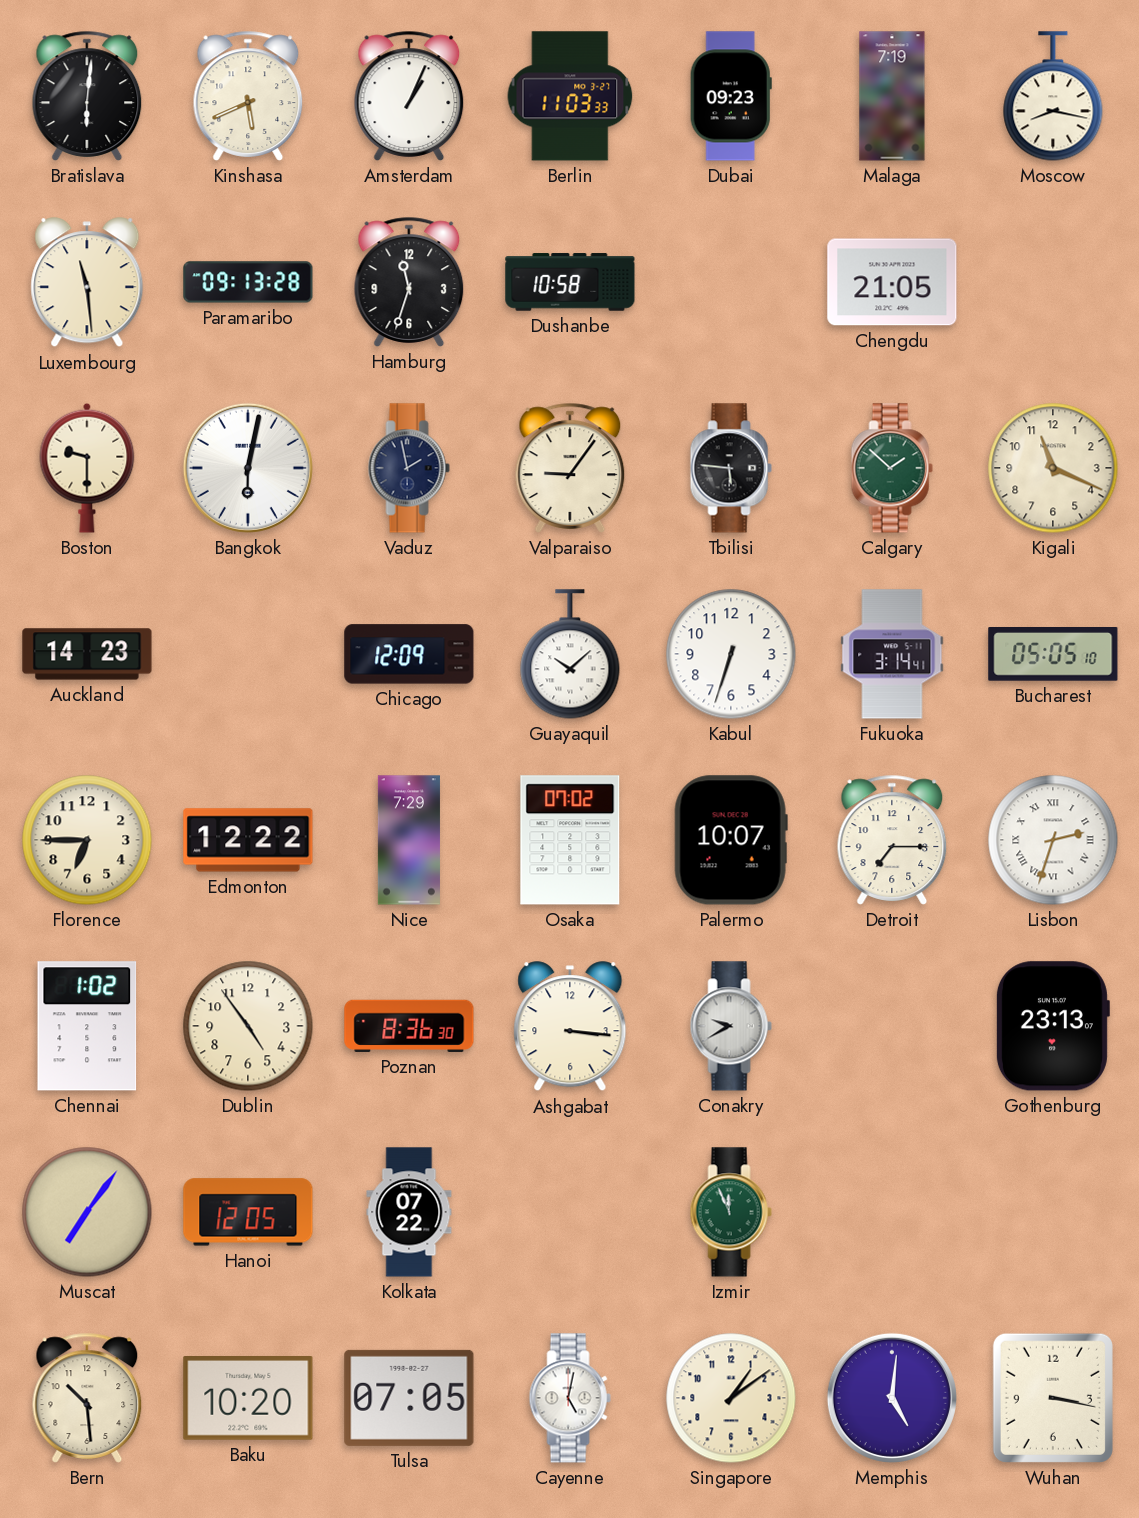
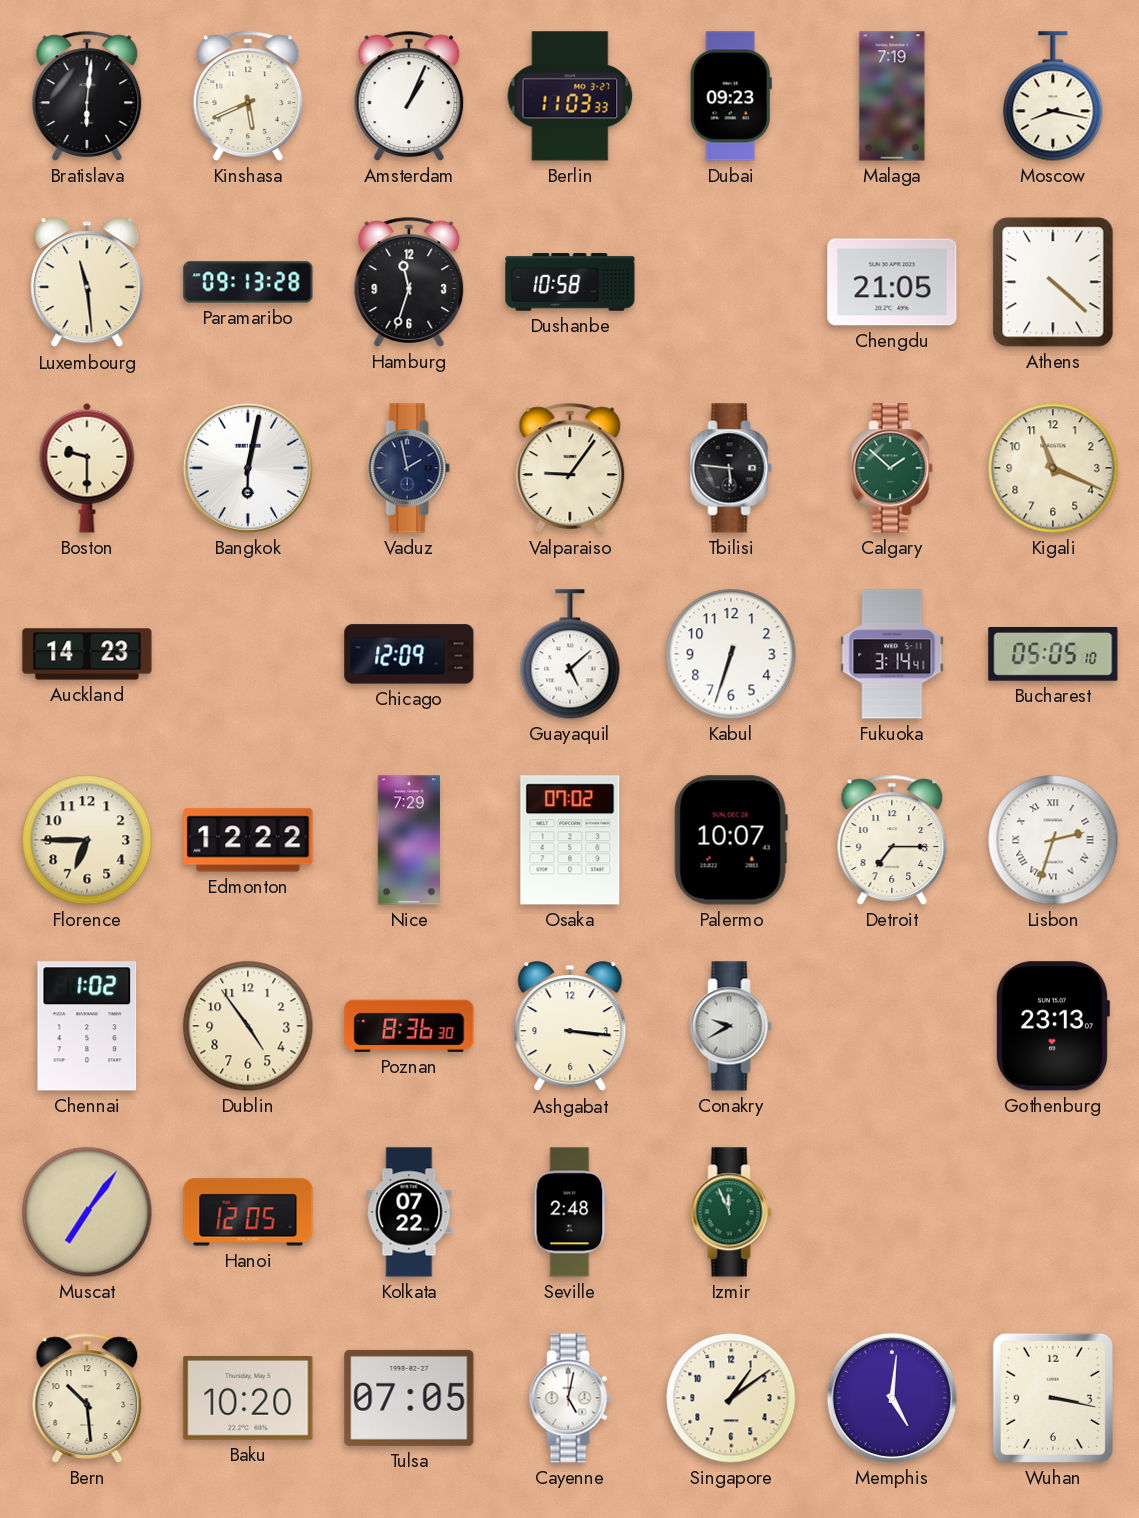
Athens: none -> 4:22 (1053, 282)
Guayaquil: 10:08 -> 5:08 (570, 654)
Seville: none -> 2:48 (570, 1212)
